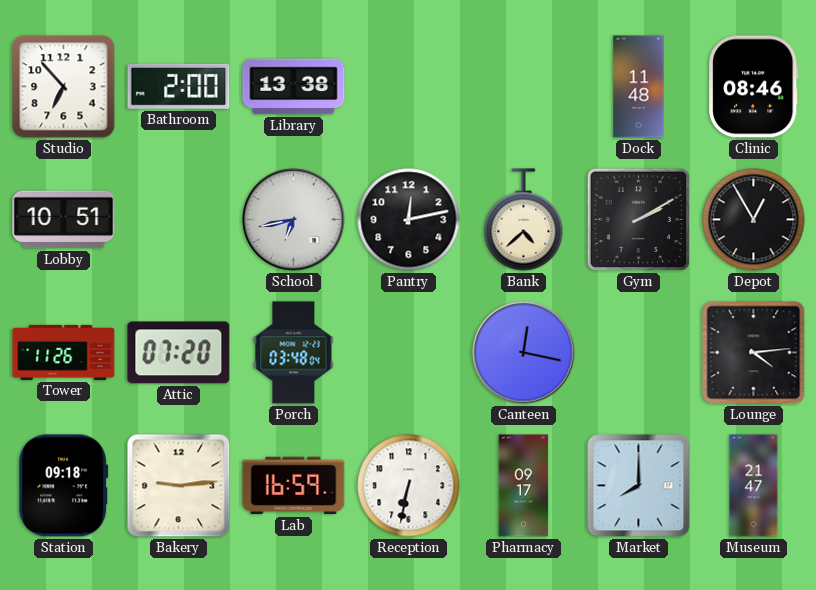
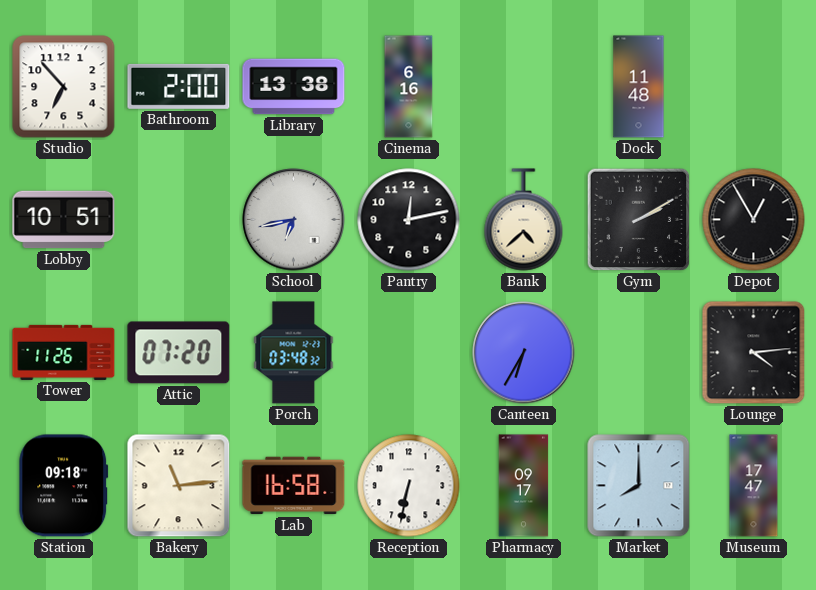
Cinema: none -> 6:16 (409, 87)
Clinic: 08:46 -> none (754, 87)
Porch: 03:48:04 -> 03:48:32 (294, 353)
Canteen: 12:17 -> 6:35 (524, 353)
Bakery: 9:14 -> 11:14 (179, 486)
Lab: 16:59 -> 16:58 (294, 486)
Museum: 21:47 -> 17:47 (754, 486)
